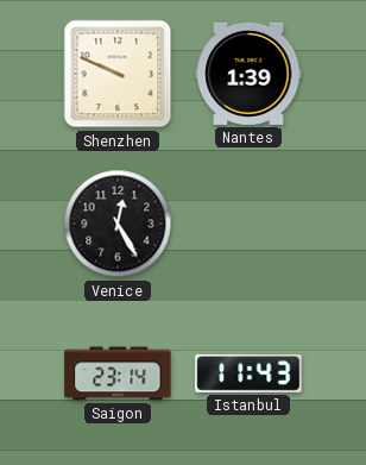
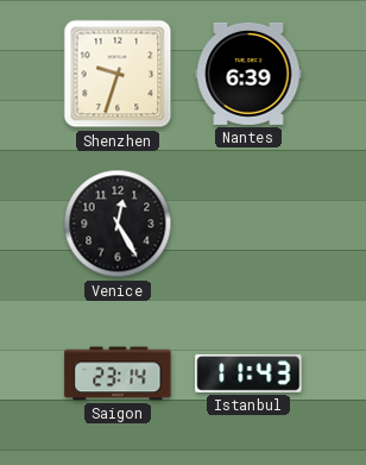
Shenzhen: 9:49 -> 9:33 (118, 74)
Nantes: 1:39 -> 6:39 (248, 74)
